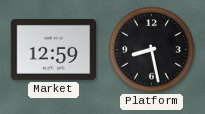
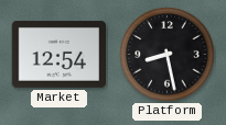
Market: 12:59 -> 12:54 (60, 54)
